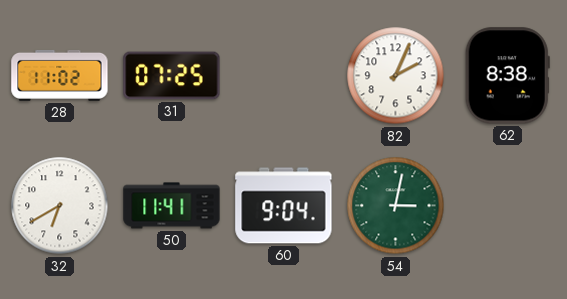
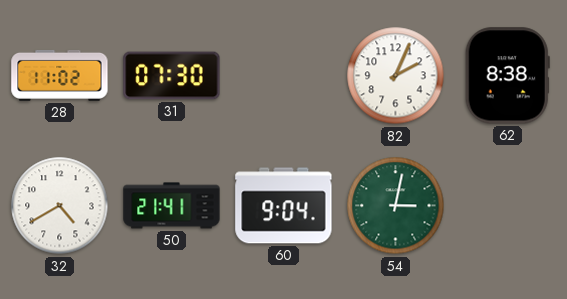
31: 07:25 -> 07:30 (172, 76)
32: 6:40 -> 4:40 (60, 206)
50: 11:41 -> 21:41 (172, 206)
